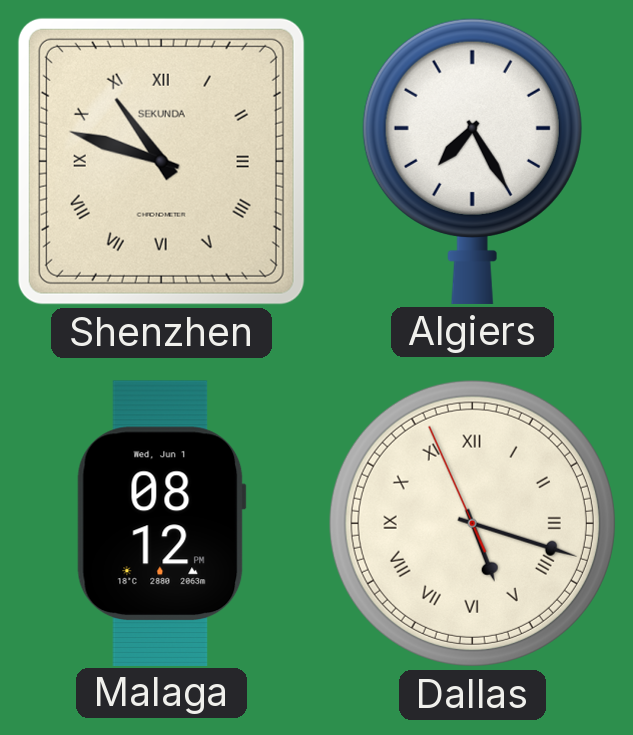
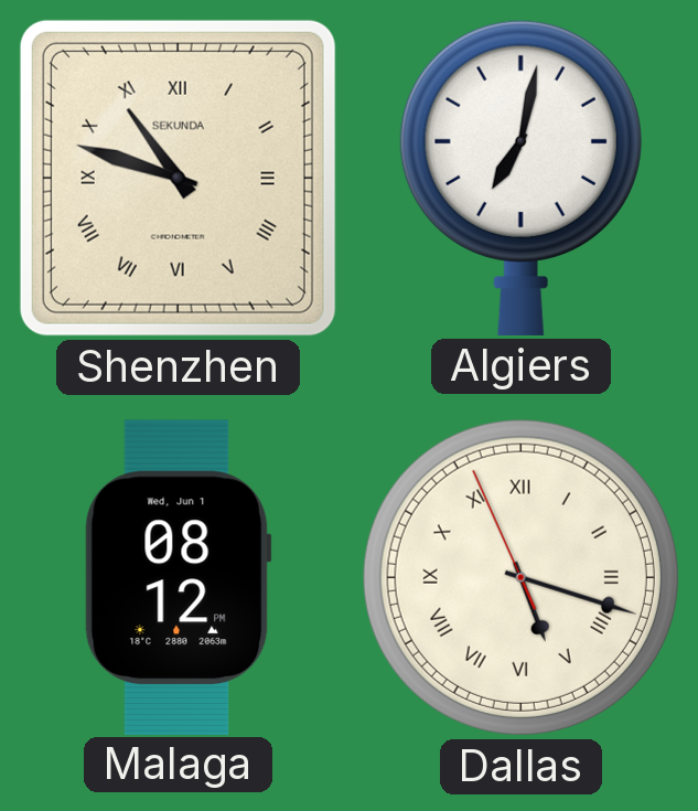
Algiers: 7:25 -> 7:02 (520, 178)
